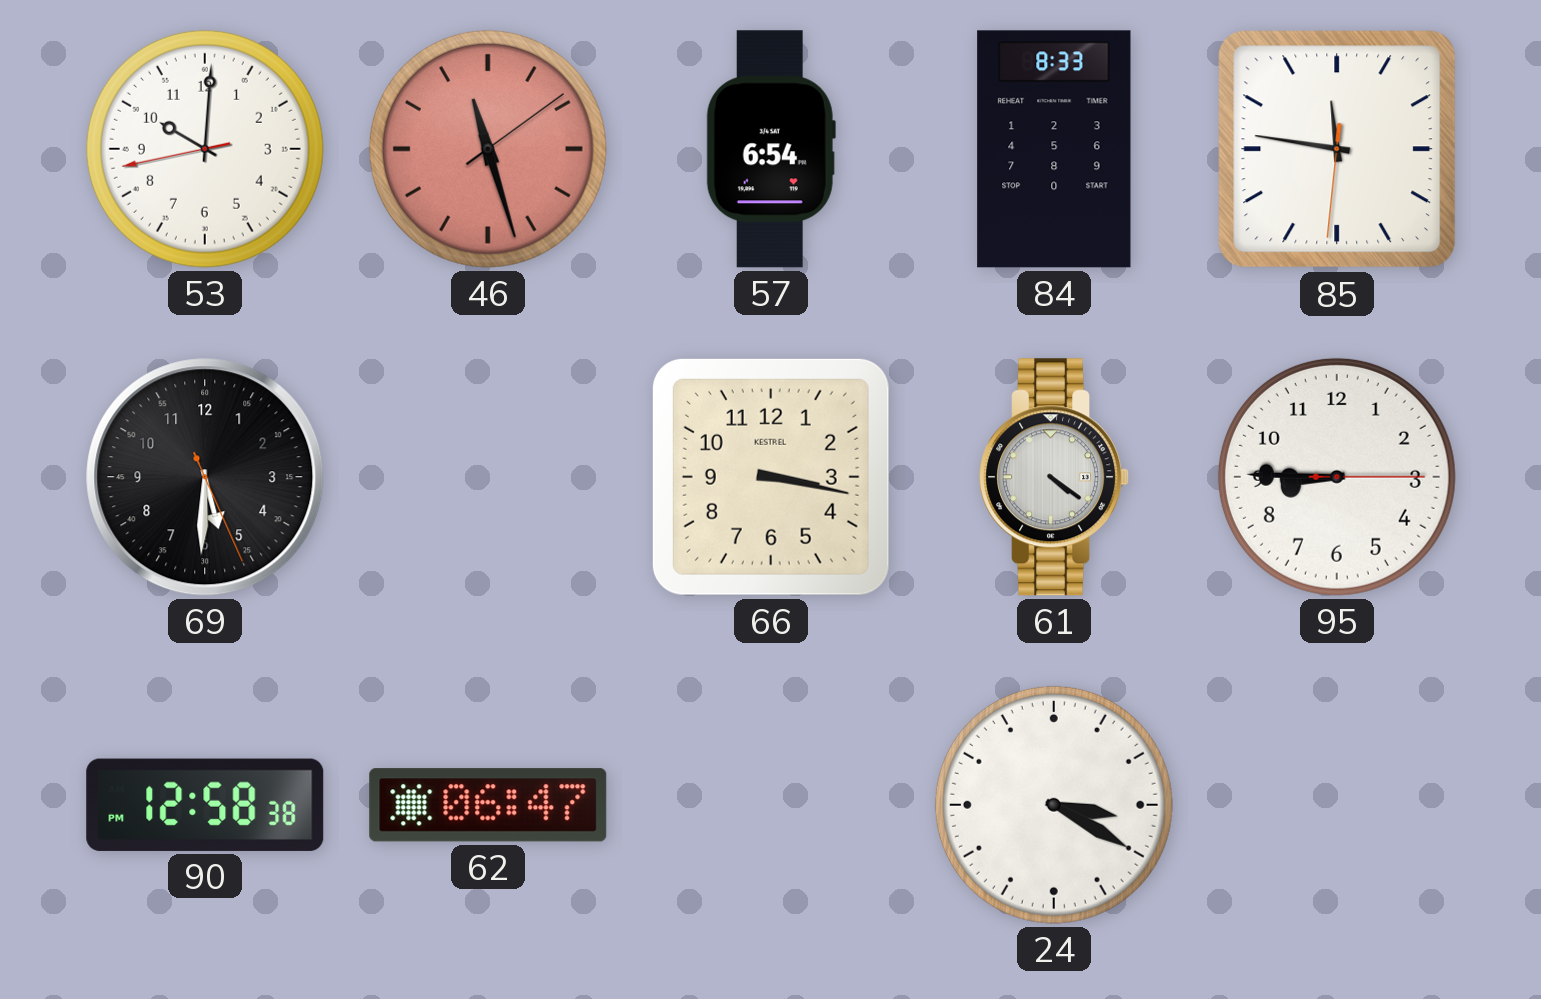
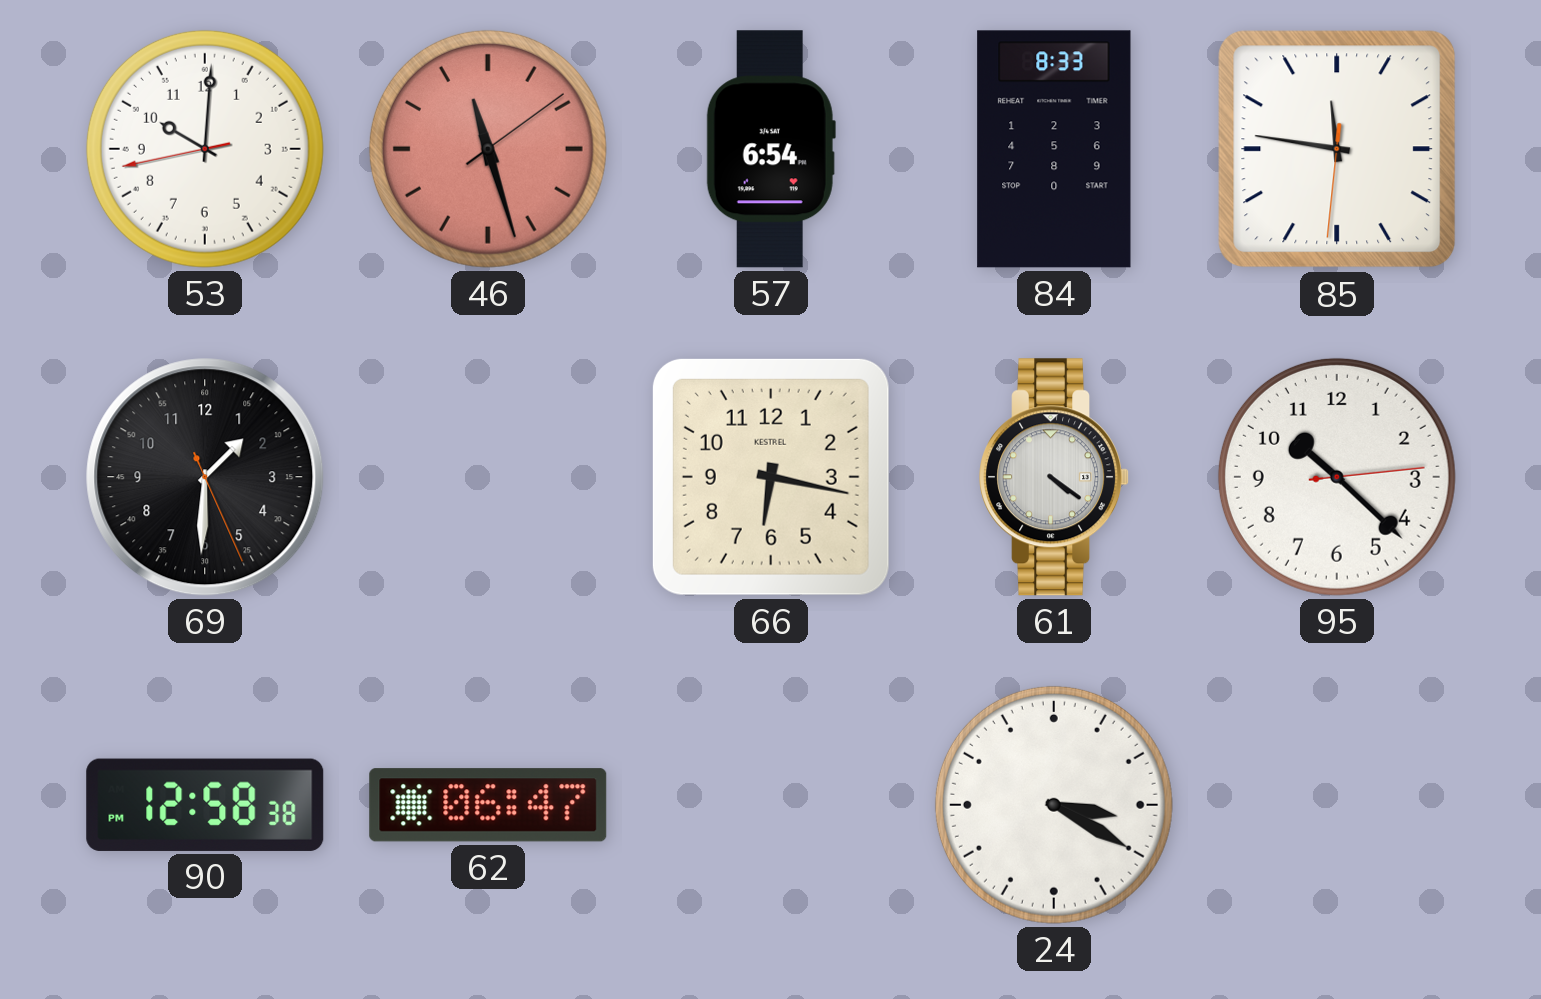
69: 5:30 -> 1:30 (205, 477)
66: 3:17 -> 6:17 (771, 477)
95: 8:45 -> 10:22 (1337, 477)
